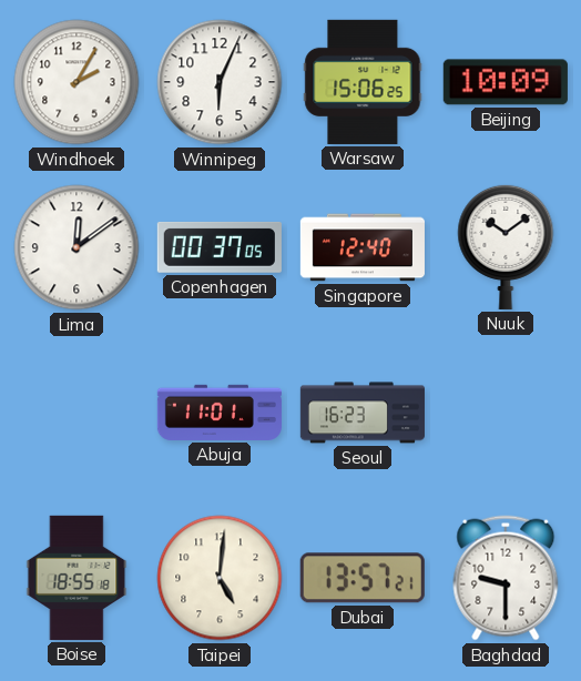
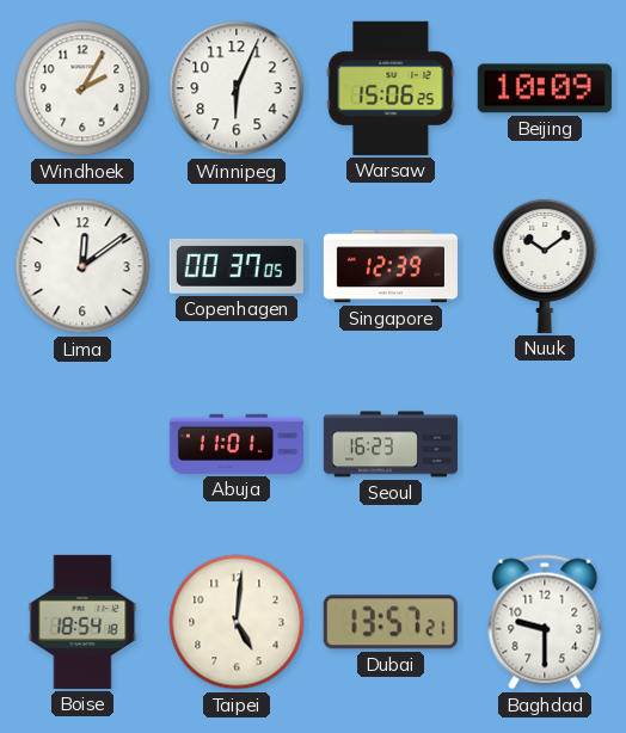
Singapore: 12:40 -> 12:39 (391, 266)
Boise: 18:55 -> 18:54 (82, 622)
